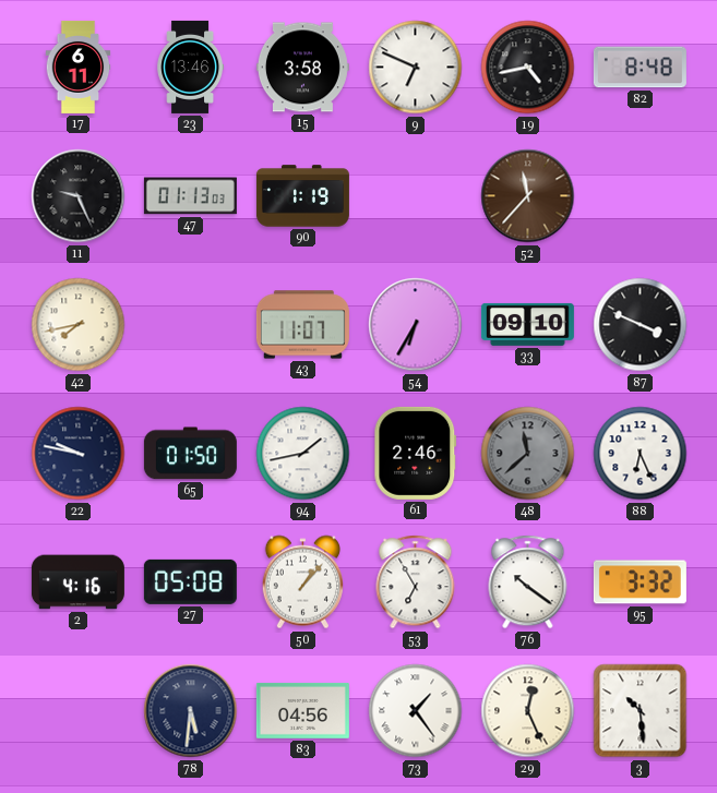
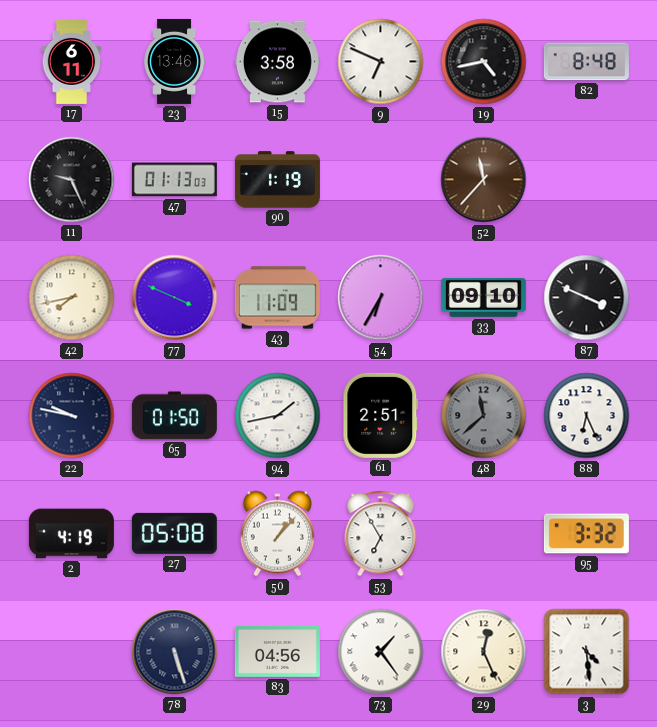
77: none -> 3:49 (175, 298)
43: 11:07 -> 11:09 (277, 298)
61: 2:46 -> 2:51 (381, 415)
2: 4:16 -> 4:19 (71, 534)
76: 10:21 -> none (528, 582)
78: 5:31 -> 5:27 (175, 652)
3: 10:29 -> 4:29 (587, 652)
